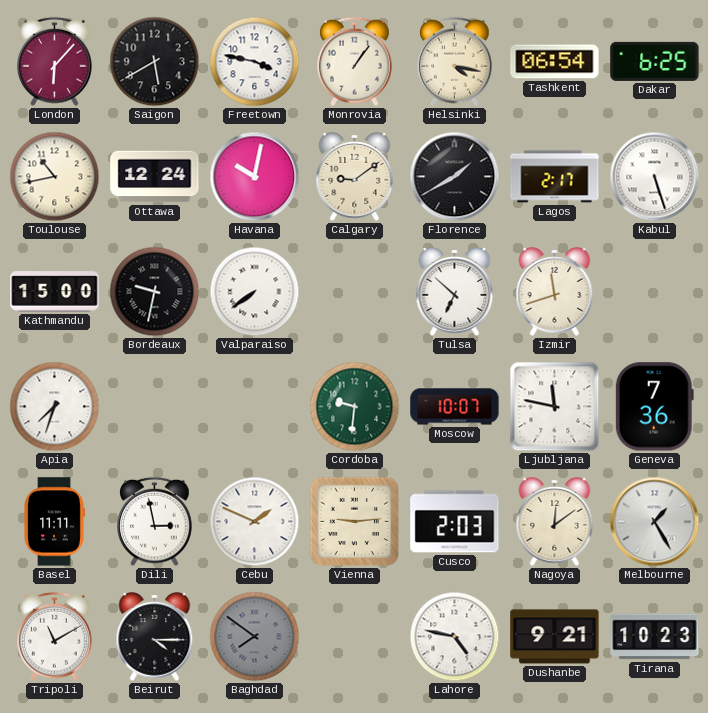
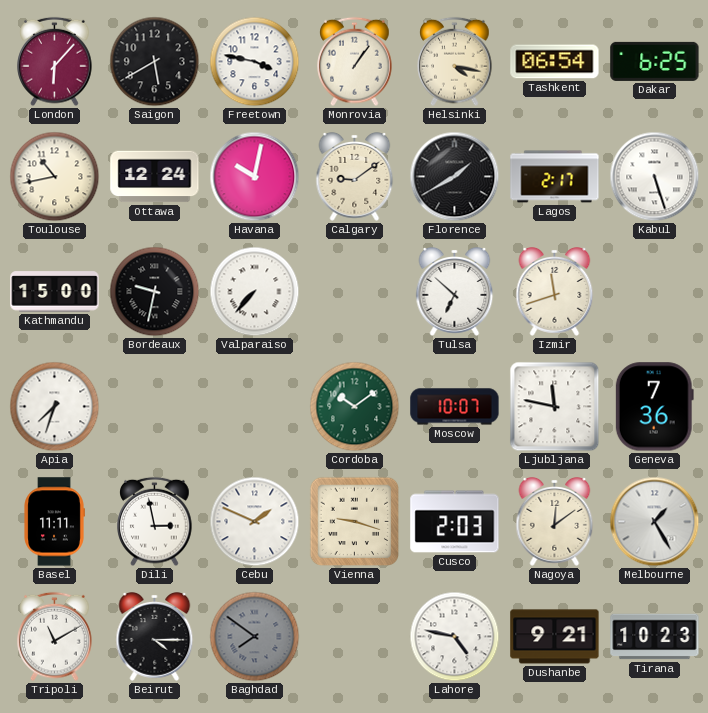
Valparaiso: 7:39 -> 7:37 (255, 292)
Cordoba: 9:31 -> 10:09 (355, 407)
Vienna: 9:14 -> 9:18 (355, 522)
